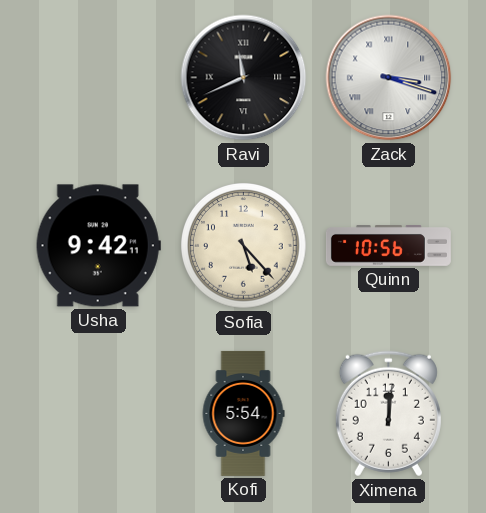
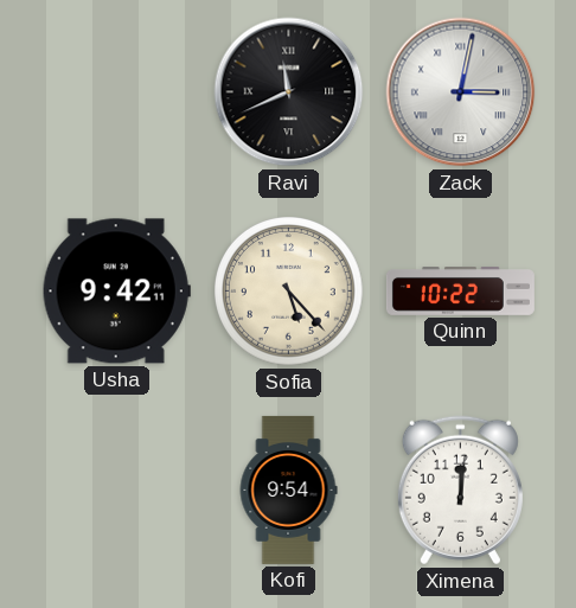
Zack: 3:18 -> 3:02 (461, 92)
Quinn: 10:56 -> 10:22 (460, 292)
Kofi: 5:54 -> 9:54 (288, 489)
